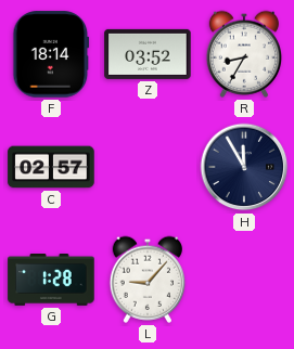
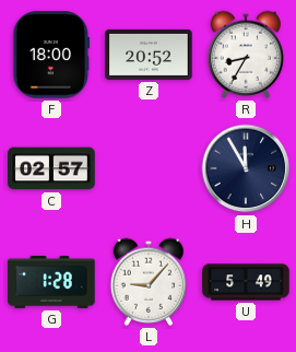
F: 18:14 -> 18:00 (51, 55)
Z: 03:52 -> 20:52 (149, 55)
U: none -> 5:49 (246, 282)
